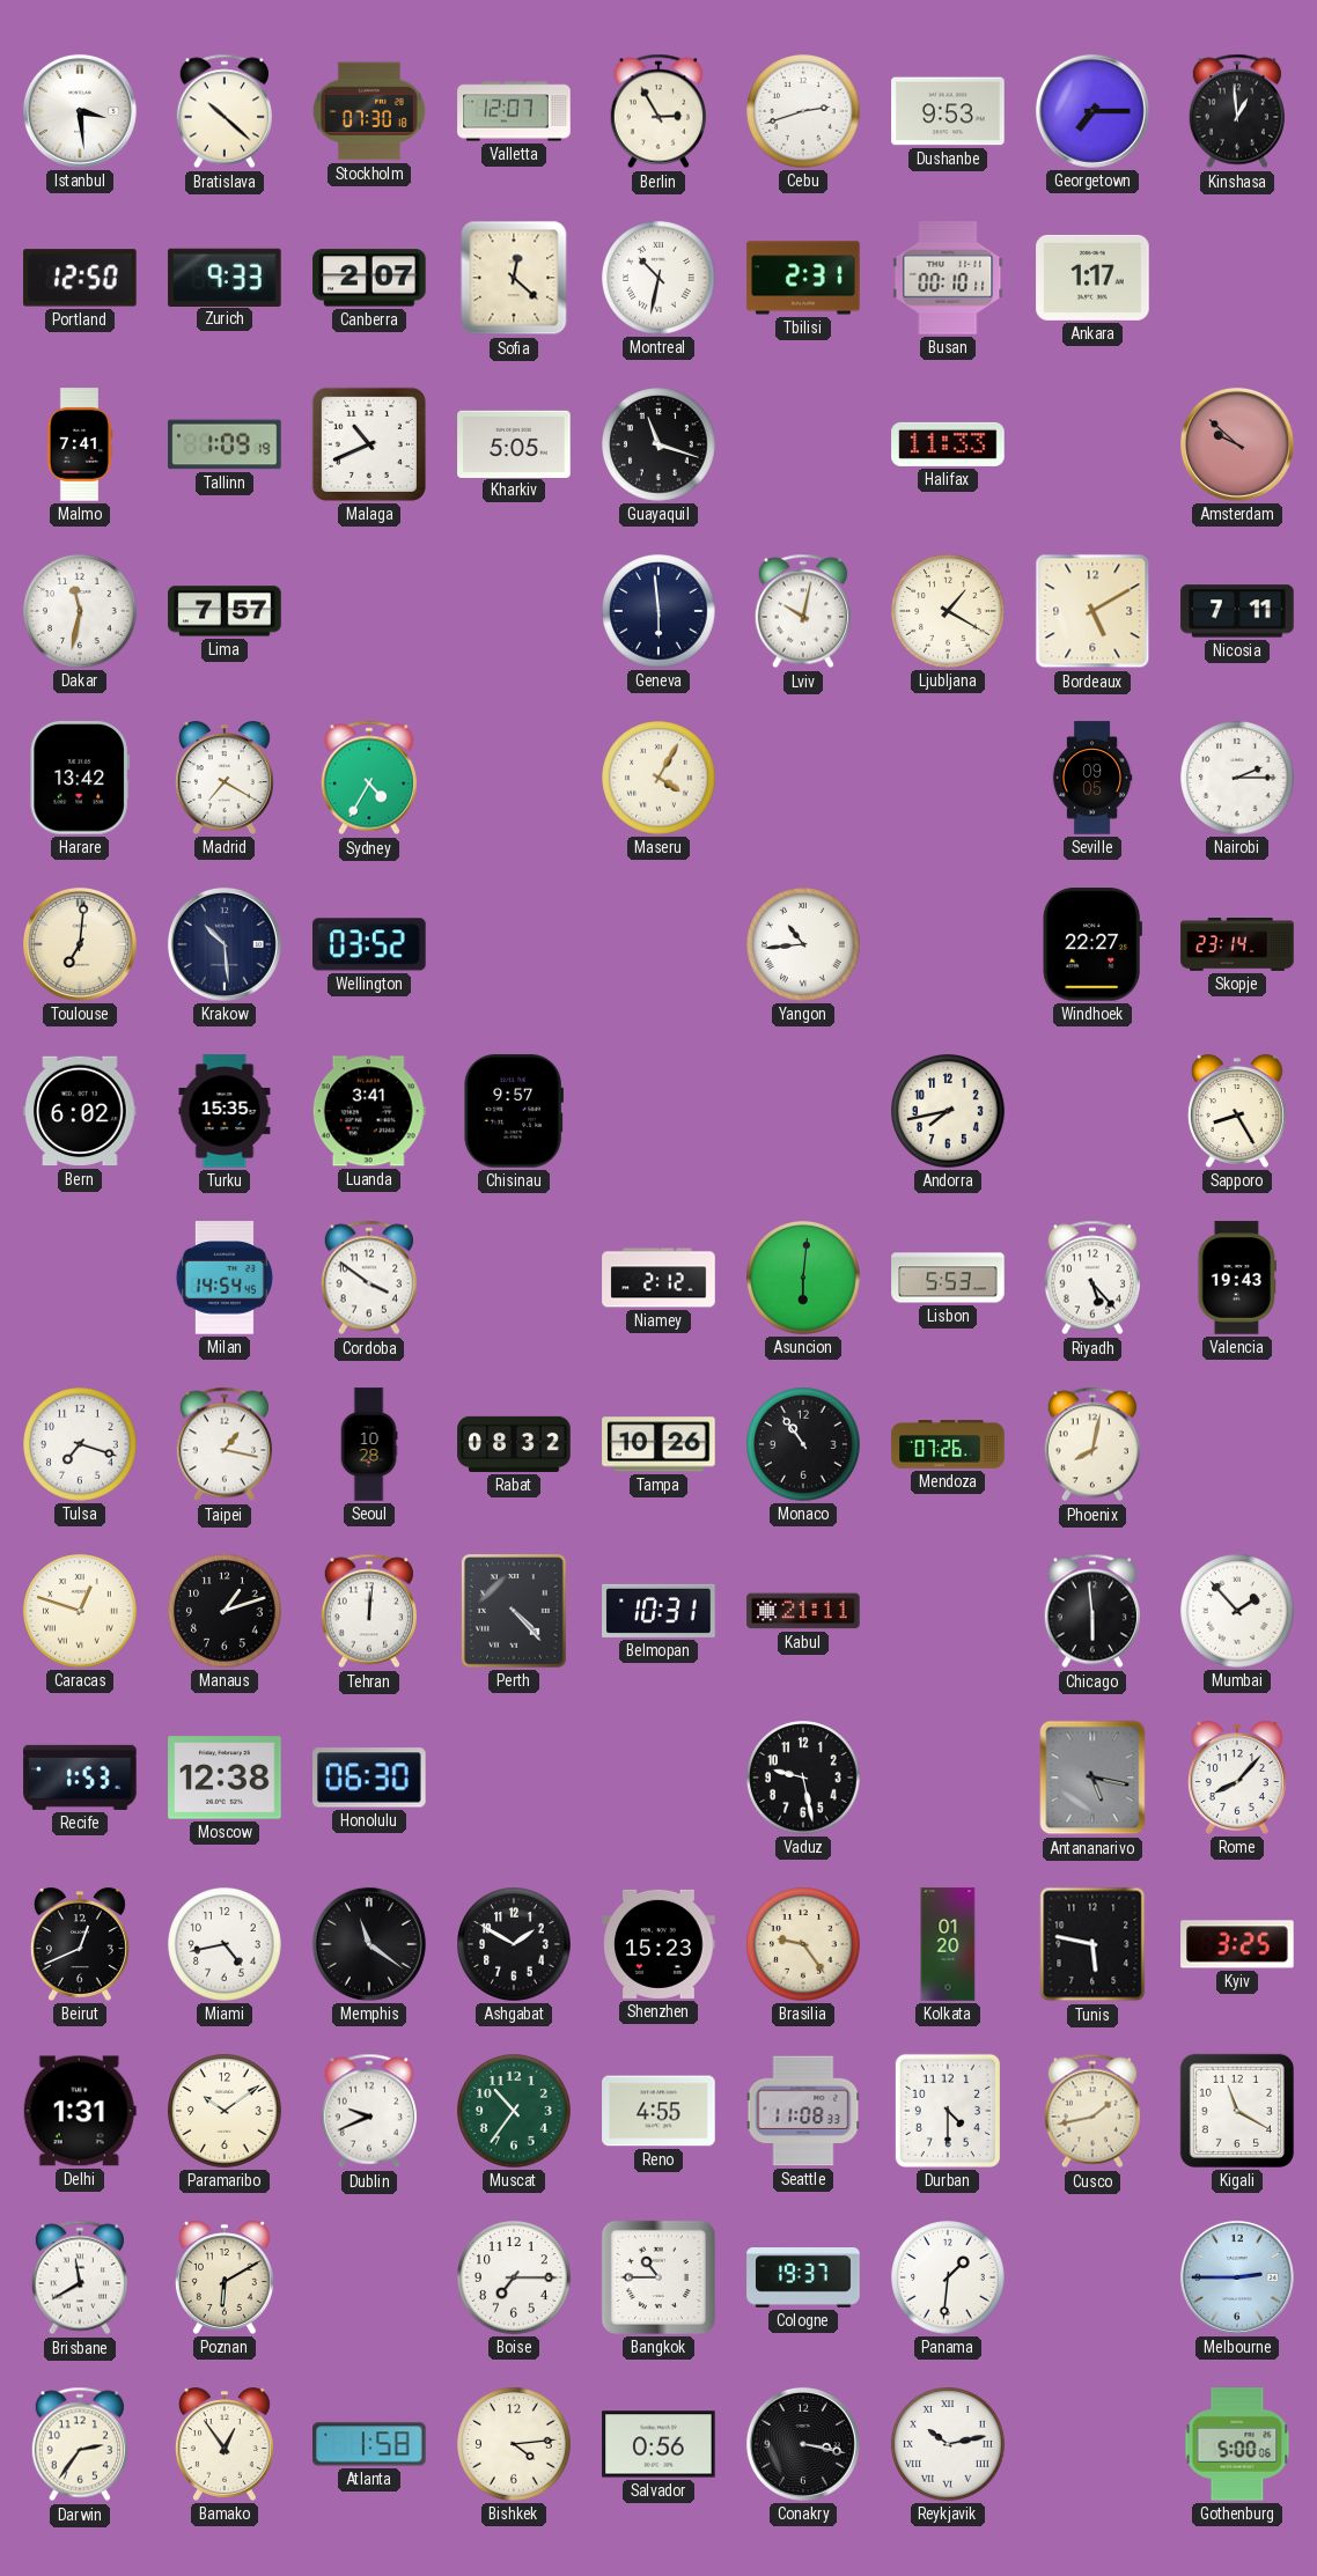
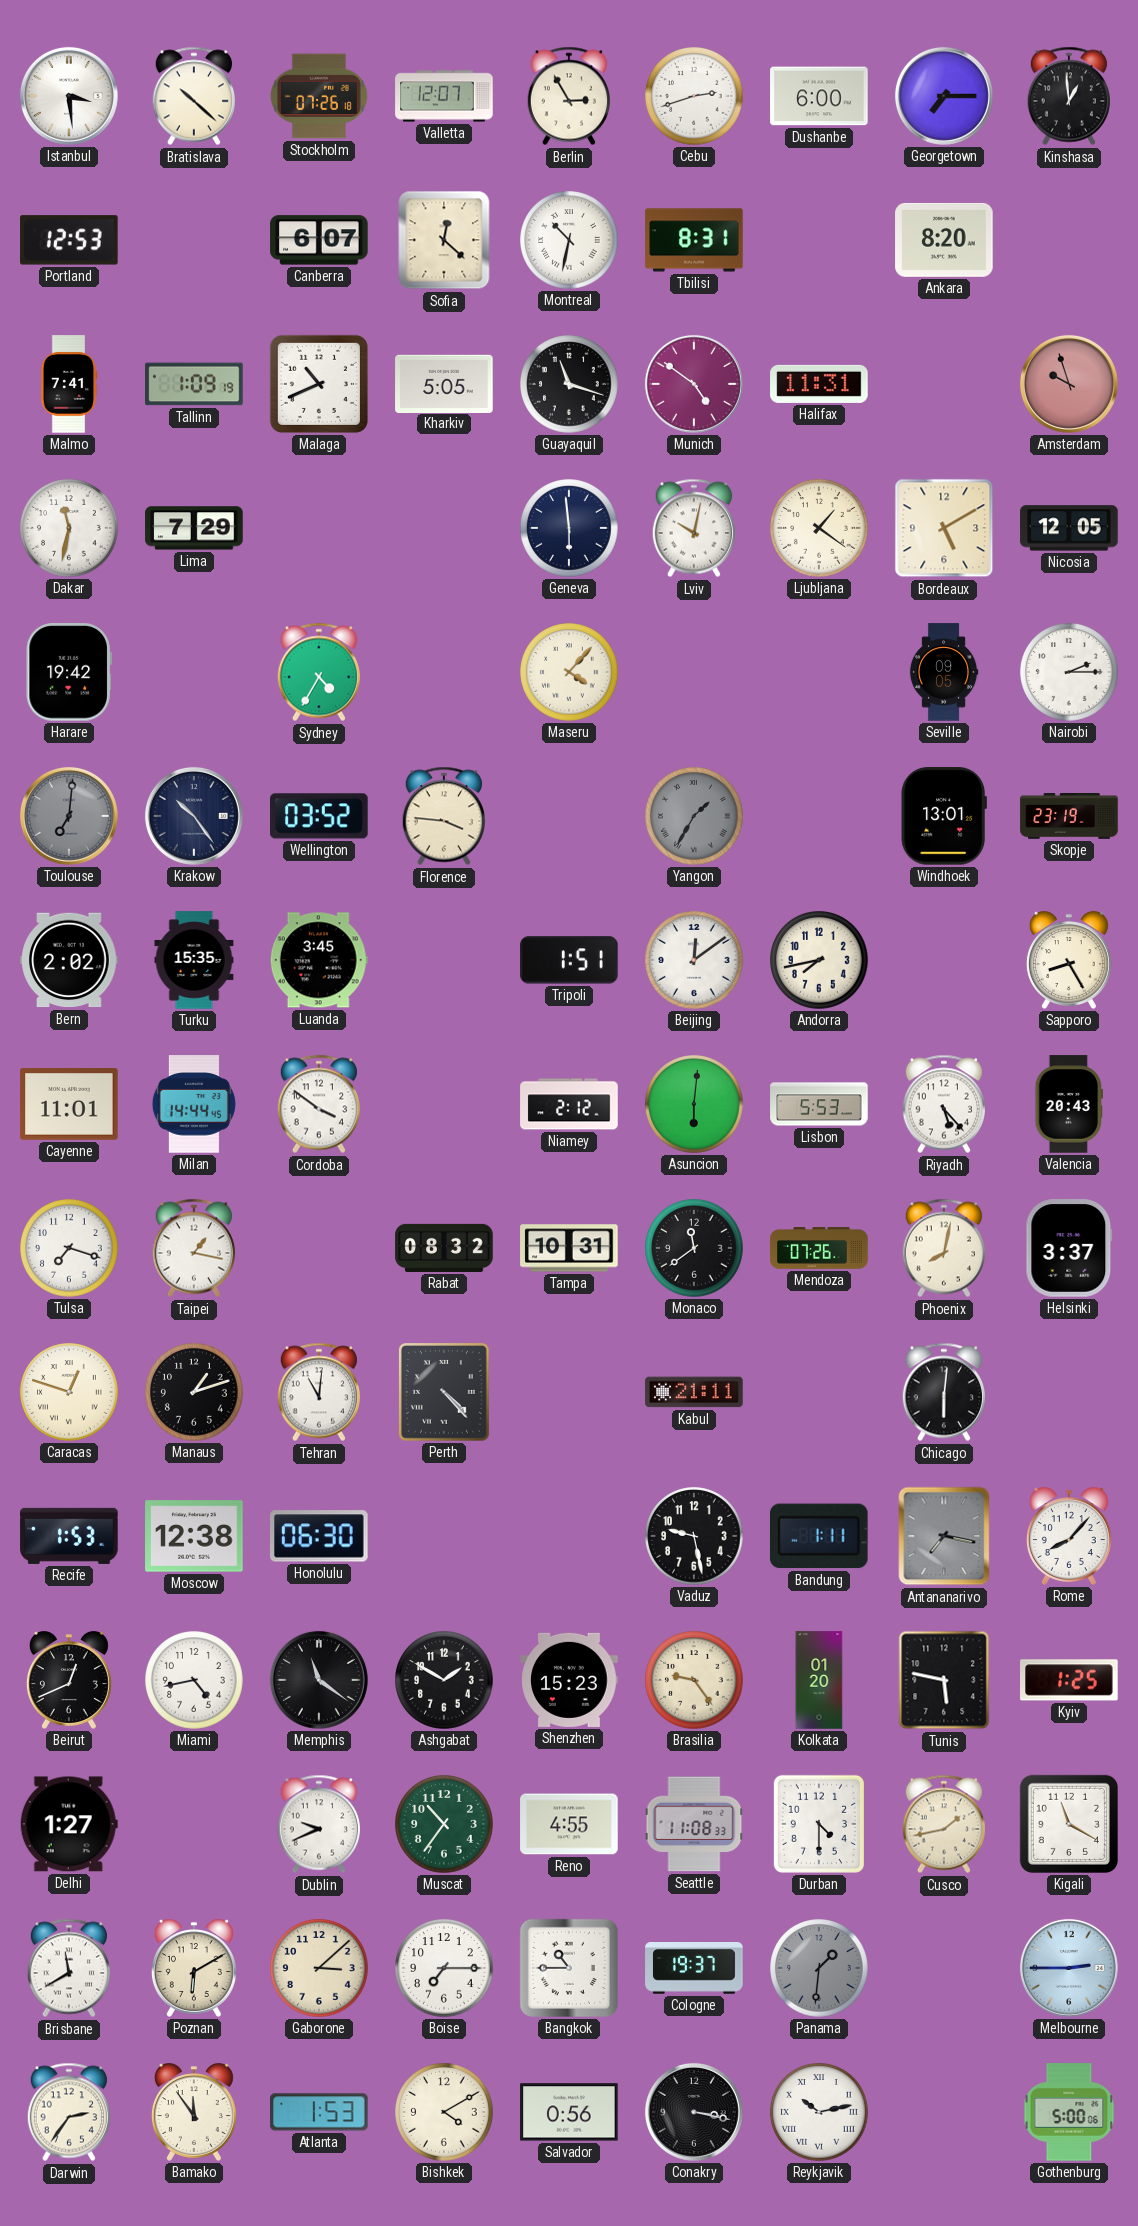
Stockholm: 07:30 -> 07:26 (319, 96)
Dushanbe: 9:53 -> 6:00 (819, 96)
Portland: 12:50 -> 12:53 (69, 240)
Zurich: 9:33 -> none (225, 277)
Canberra: 2:07 -> 6:07 (319, 240)
Tbilisi: 2:31 -> 8:31 (694, 240)
Busan: 00:10 -> none (948, 278)
Ankara: 1:17 -> 8:20 (944, 240)
Munich: none -> 4:51 (694, 384)
Halifax: 11:33 -> 11:31 (819, 384)
Amsterdam: 9:52 -> 9:57 (1069, 384)
Lima: 7:57 -> 7:29 (194, 528)
Ljubljana: 1:20 -> 1:21 (819, 528)
Nicosia: 7:11 -> 12:05 (1069, 528)
Harare: 13:42 -> 19:42 (69, 672)
Madrid: 7:20 -> none (225, 778)
Maseru: 4:05 -> 4:07 (569, 672)
Toulouse dial: cream -> grey (69, 816)
Krakow: 10:29 -> 10:24 (194, 816)
Florence: none -> 3:46 (443, 816)
Yangon: 10:44 -> 1:35 (694, 816)
Yangon dial: white -> grey (694, 816)
Windhoek: 22:27 -> 13:01 (944, 816)
Skopje: 23:14 -> 23:19 (1069, 817)
Bern: 6:02 -> 2:02 (69, 960)
Luanda: 3:41 -> 3:45 (319, 960)
Chisinau: 9:57 -> none (513, 1111)
Tripoli: none -> 1:51 (569, 960)
Beijing: none -> 12:09 (694, 960)
Cayenne: none -> 11:01 (69, 1105)
Milan: 14:54 -> 14:44 (194, 1104)
Valencia: 19:43 -> 20:43 (1068, 1104)
Seoul: 10:28 -> none (369, 1444)
Tampa: 10:26 -> 10:31 (569, 1248)
Monaco: 10:54 -> 11:39 (694, 1248)
Helsinki: none -> 3:37 (1069, 1248)
Tehran: 12:01 -> 11:01 (318, 1392)
Belmopan: 10:31 -> none (658, 1611)
Chicago: 5:59 -> 6:01 (943, 1392)
Mumbai: 1:53 -> none (1237, 1611)
Bandung: none -> 1:11 (819, 1536)
Antananarivo: 5:17 -> 7:17 (944, 1536)
Kyiv: 3:25 -> 1:25 (1069, 1680)
Delhi: 1:31 -> 1:27 (69, 1824)
Paramaribo: 10:09 -> none (225, 2111)
Gaborone: none -> 3:08 (319, 1968)
Panama dial: white -> grey (819, 1968)
Bamako: 12:54 -> 11:54 (194, 2112)
Atlanta: 1:58 -> 1:53 (319, 2112)
Bishkek: 4:14 -> 4:10 (444, 2112)
